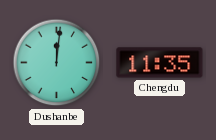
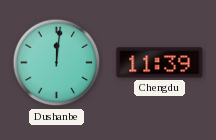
Chengdu: 11:35 -> 11:39 (160, 63)
